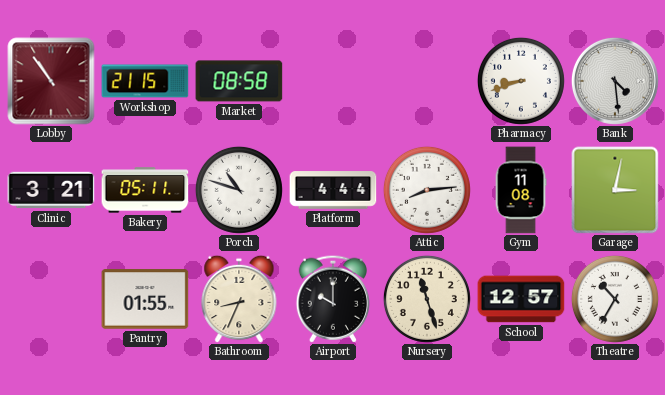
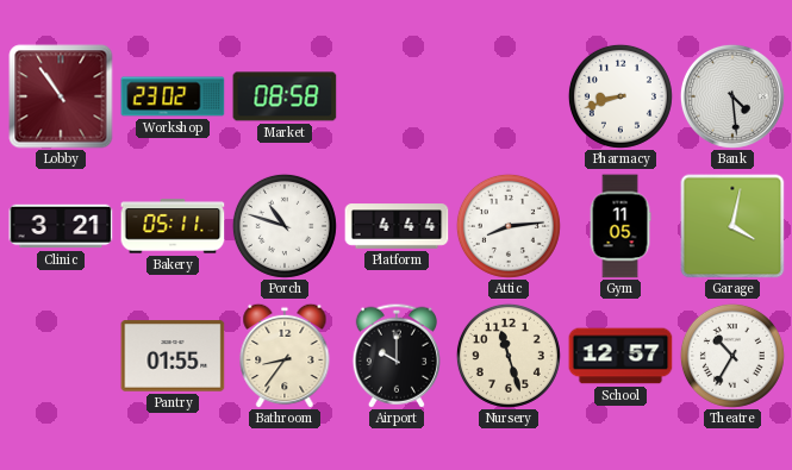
Workshop: 21:15 -> 23:02 (173, 96)
Gym: 11:08 -> 11:05 (620, 226)
Garage: 3:02 -> 4:02 (732, 226)
Bathroom: 8:34 -> 8:36 (285, 356)
